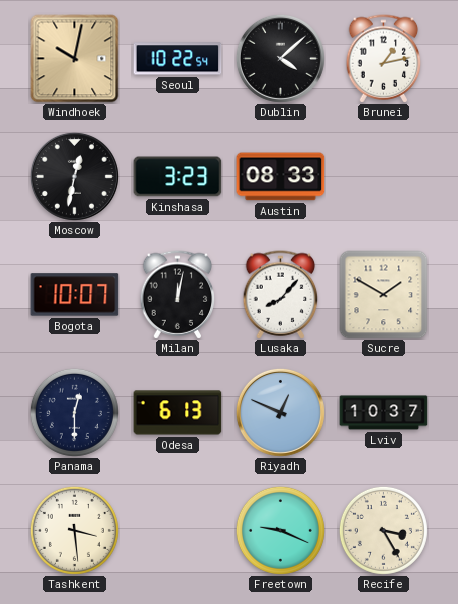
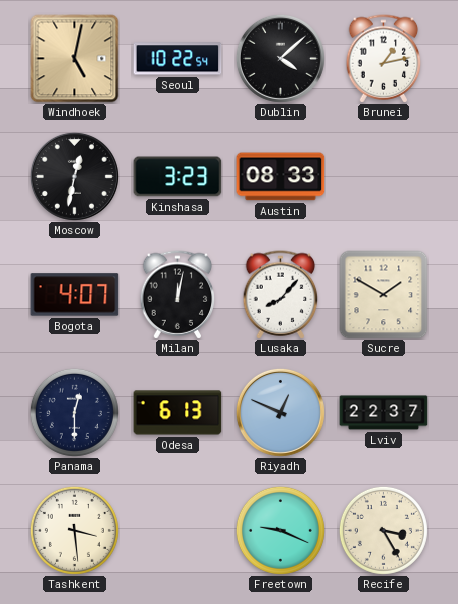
Windhoek: 10:02 -> 5:02 (75, 59)
Bogota: 10:07 -> 4:07 (75, 295)
Lviv: 10:37 -> 22:37 (384, 413)
